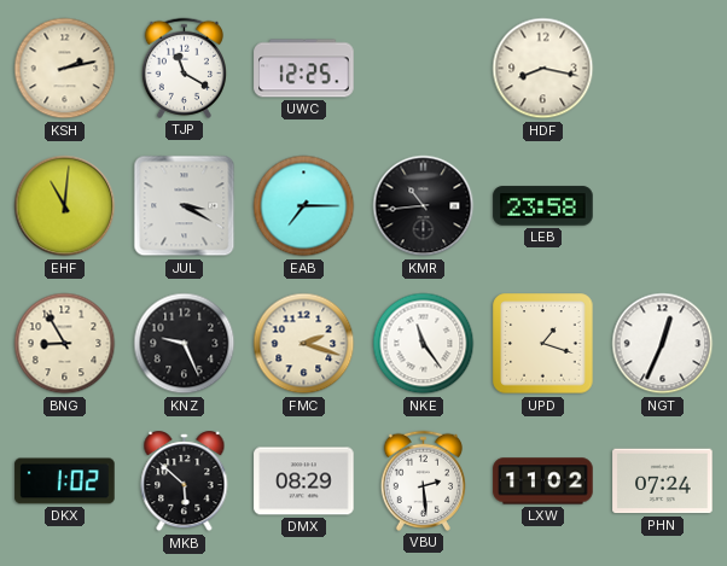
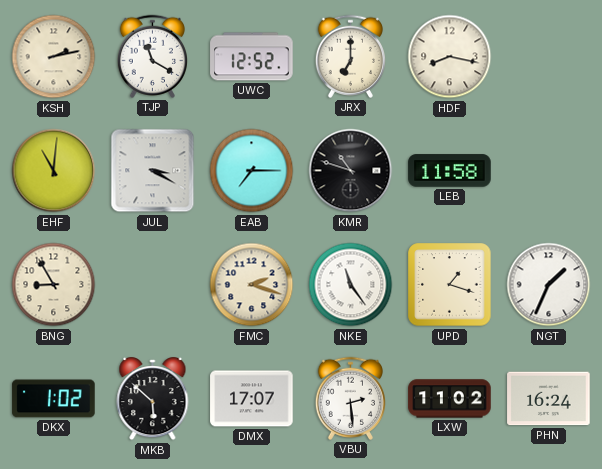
UWC: 12:25 -> 12:52 (252, 57)
JRX: none -> 7:00 (350, 56)
KMR: 10:44 -> 10:48 (351, 171)
LEB: 23:58 -> 11:58 (450, 171)
KNZ: 9:26 -> none (185, 344)
NGT: 12:34 -> 1:34 (549, 285)
DMX: 08:29 -> 17:07 (252, 399)
PHN: 07:24 -> 16:24 (549, 399)
